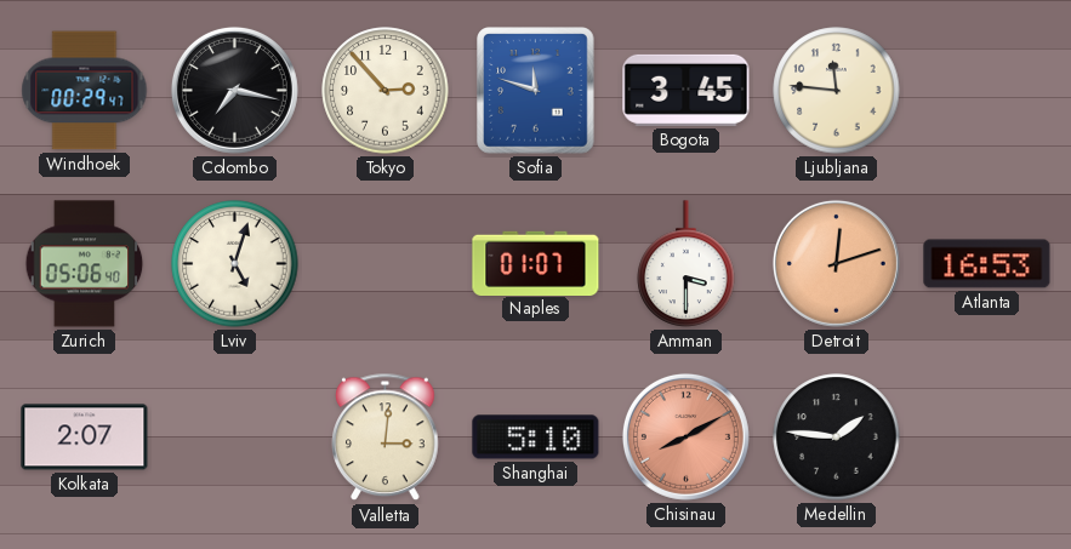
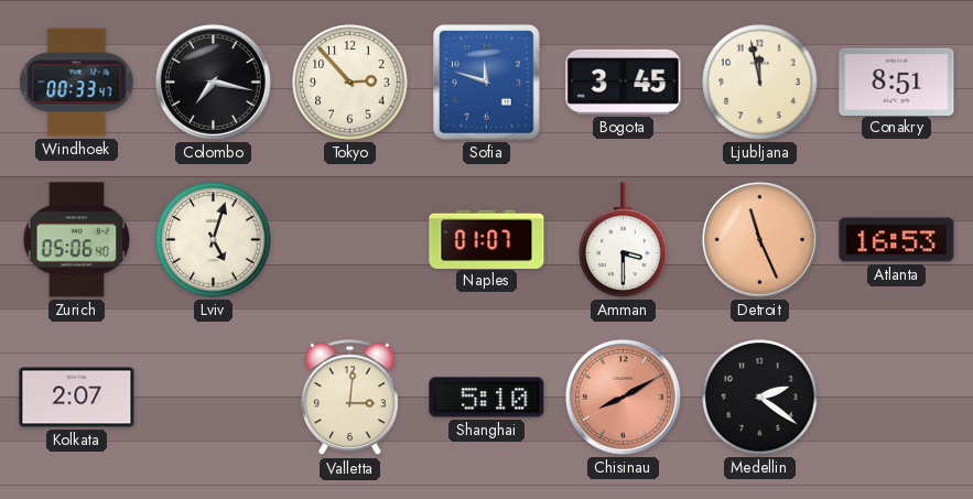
Windhoek: 00:29 -> 00:33 (77, 83)
Ljubljana: 11:46 -> 11:58 (760, 83)
Conakry: none -> 8:51 (897, 82)
Detroit: 12:12 -> 11:26 (759, 239)
Medellin: 1:46 -> 2:21 (760, 398)
